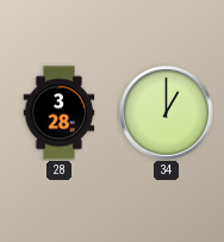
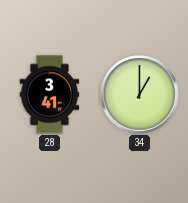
28: 3:28 -> 3:41 (50, 95)
